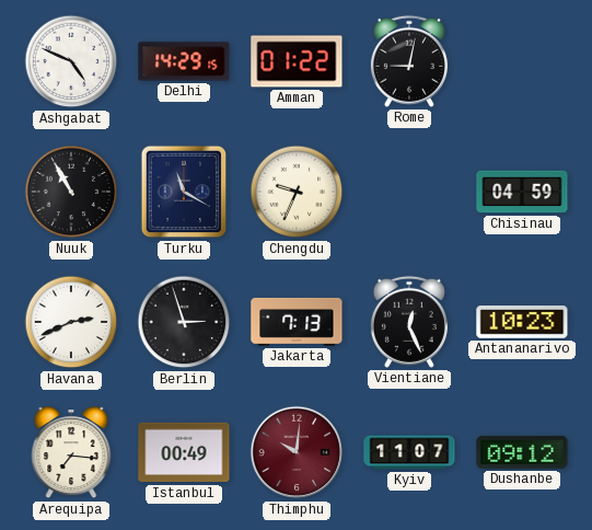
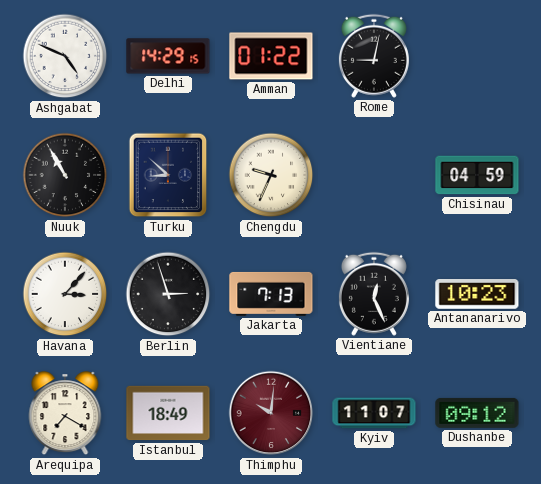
Turku: 11:20 -> 8:52 (168, 175)
Havana: 2:41 -> 3:07 (65, 294)
Arequipa: 7:16 -> 7:20 (65, 414)
Istanbul: 00:49 -> 18:49 (168, 413)
